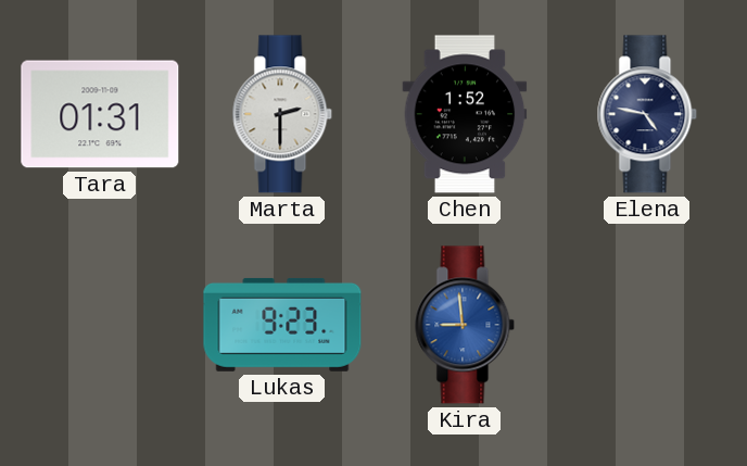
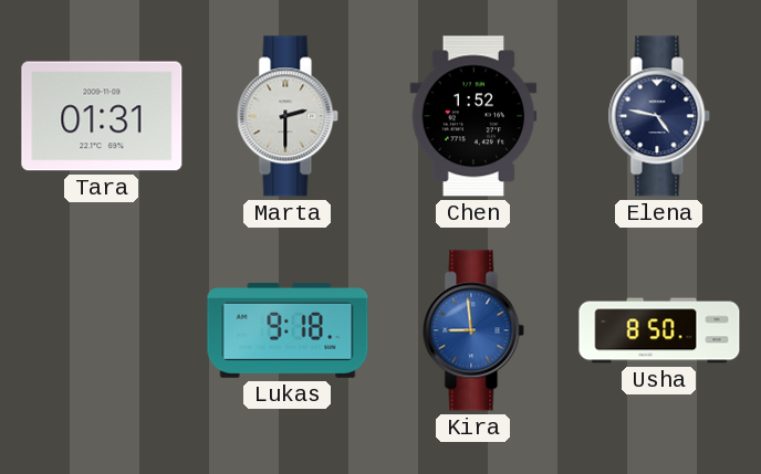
Lukas: 9:23 -> 9:18 (288, 330)
Usha: none -> 8:50 (659, 330)
